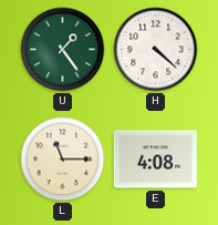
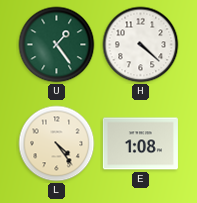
L: 11:15 -> 4:24 (57, 144)
E: 4:08 -> 1:08 (140, 144)
